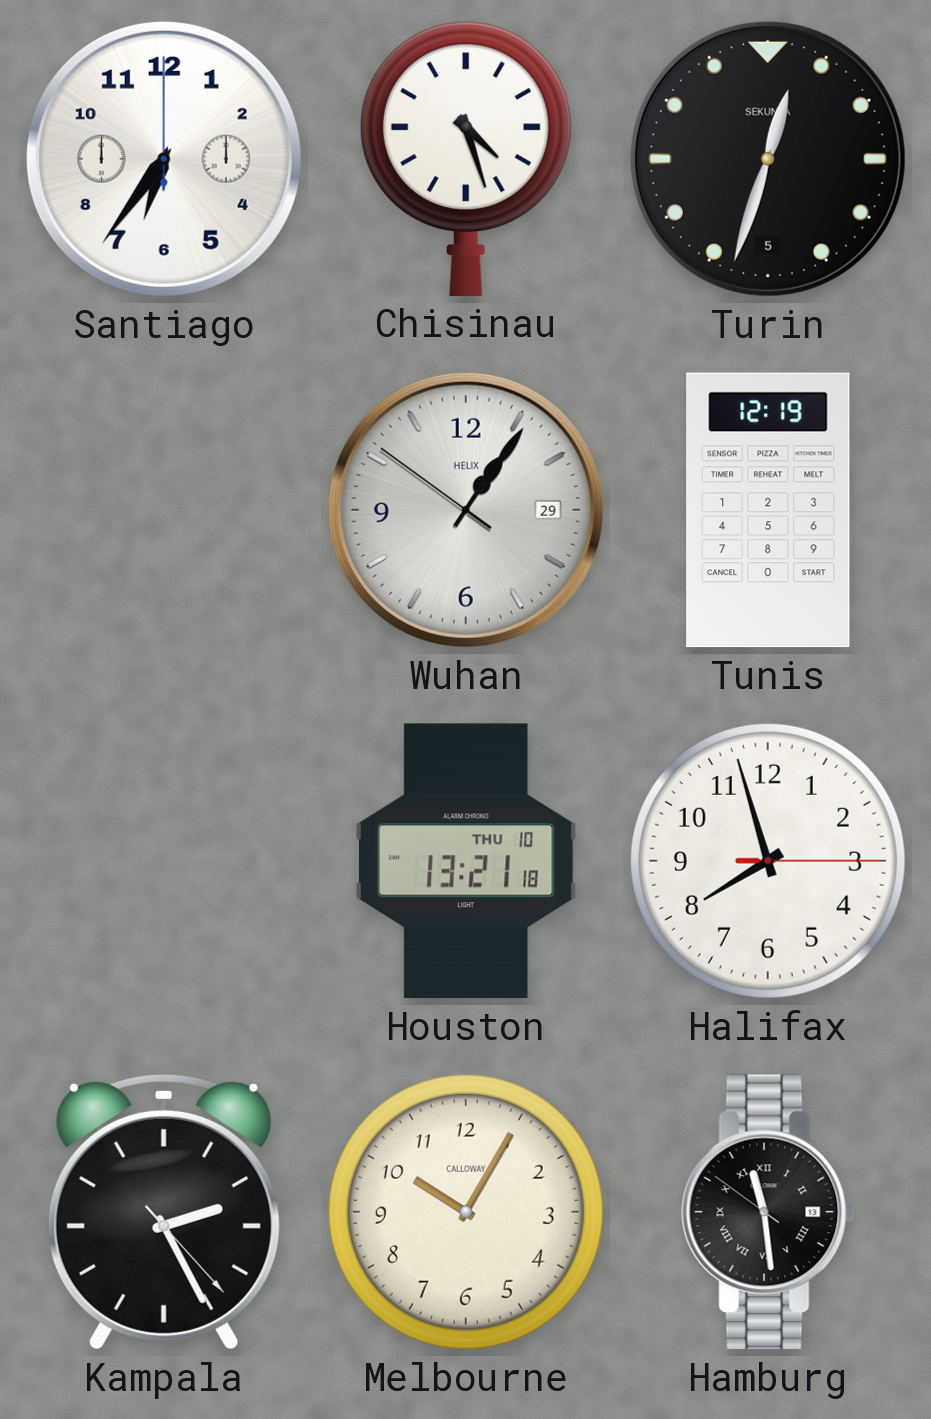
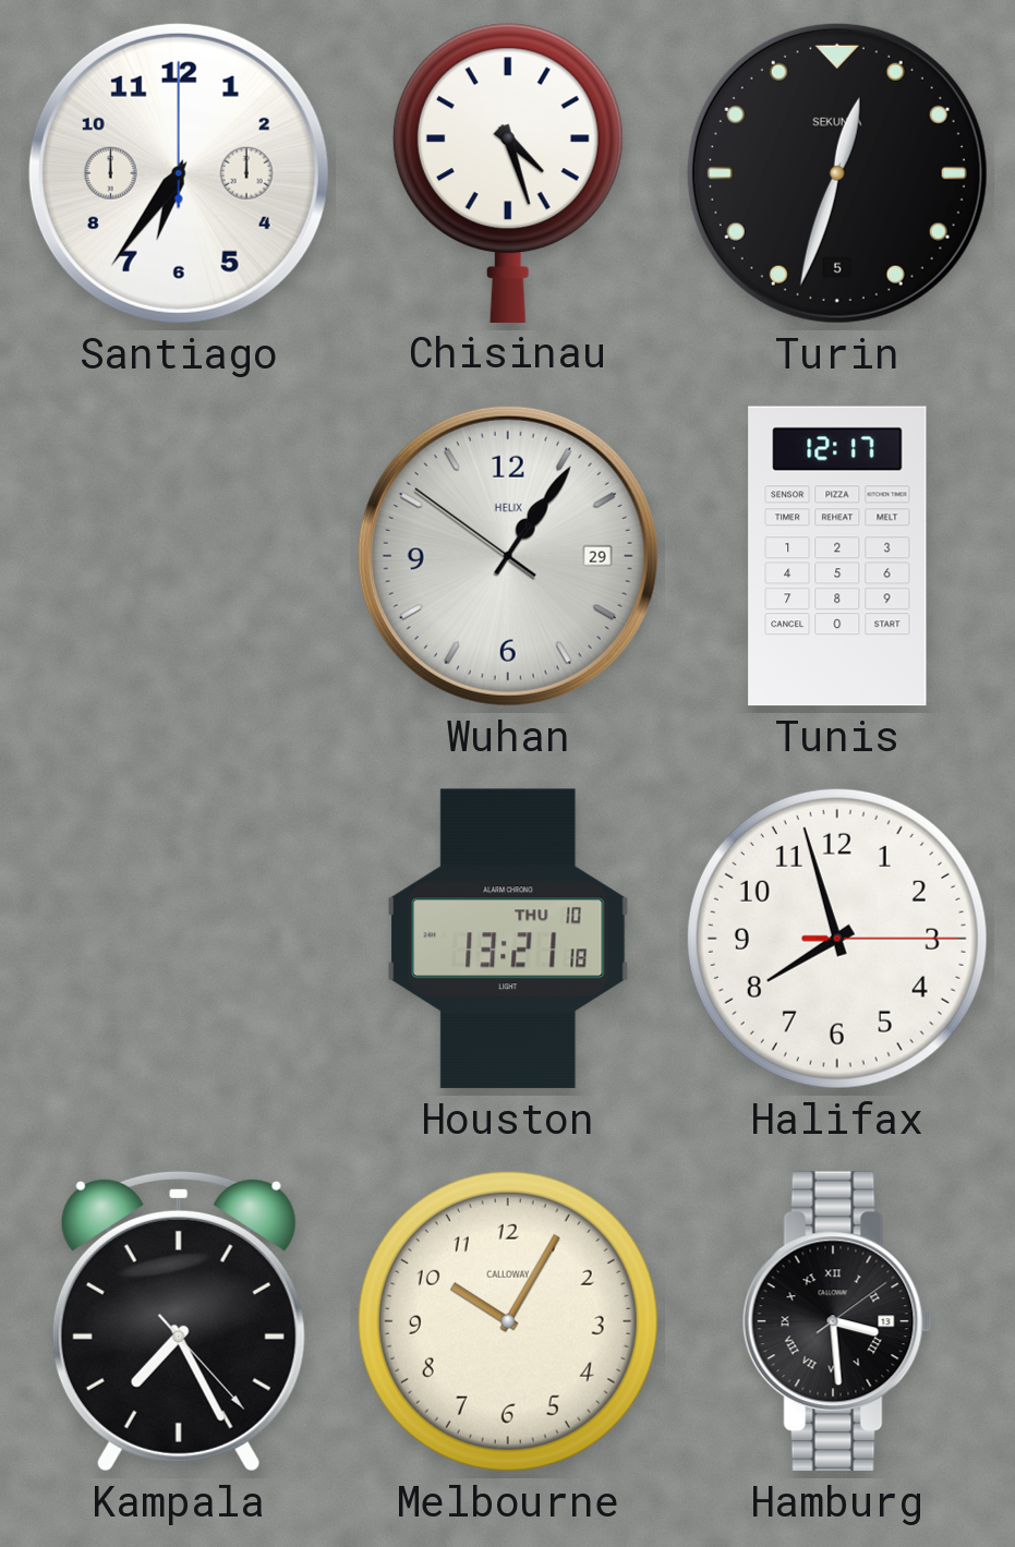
Tunis: 12:19 -> 12:17 (837, 556)
Kampala: 2:25 -> 7:25 (179, 1321)
Hamburg: 11:28 -> 3:29 (837, 1321)
